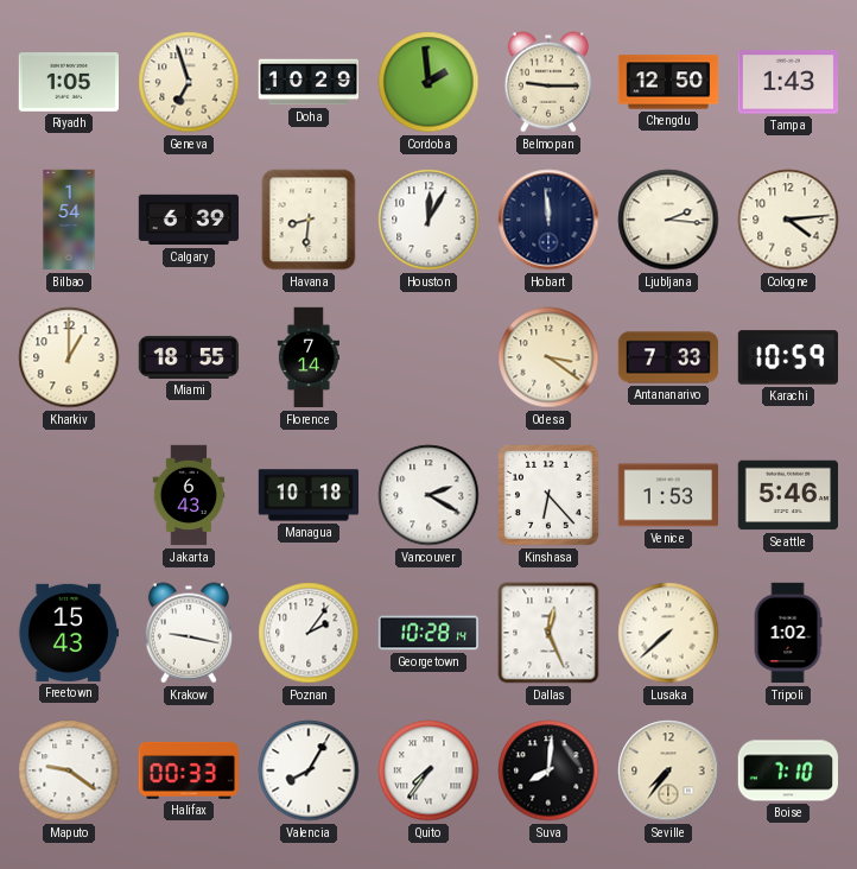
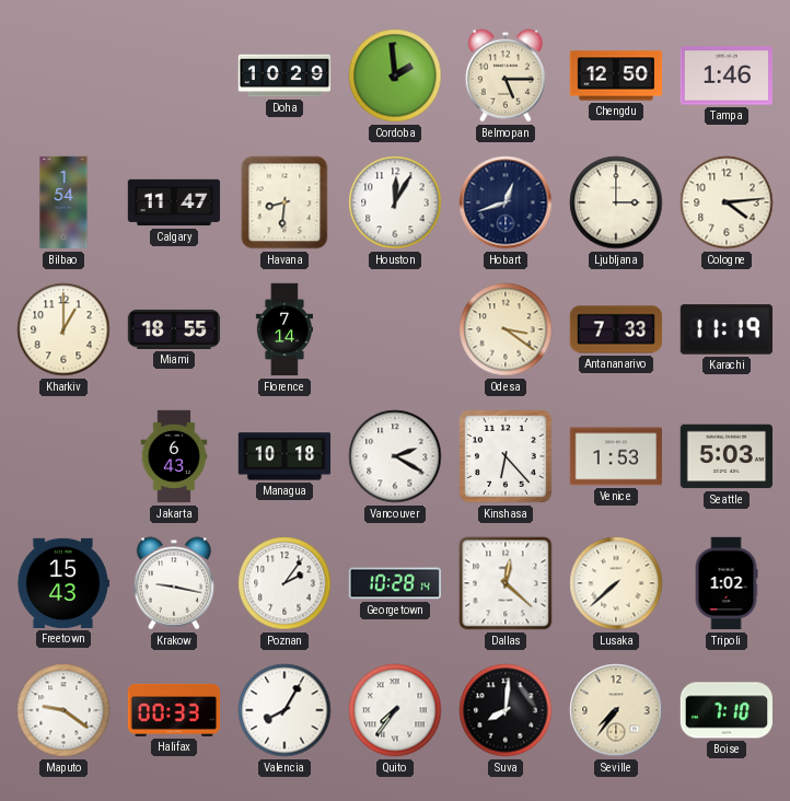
Riyadh: 1:05 -> none (68, 83)
Geneva: 6:57 -> none (189, 82)
Belmopan: 9:15 -> 5:15 (504, 76)
Tampa: 1:43 -> 1:46 (725, 76)
Calgary: 6:39 -> 11:47 (174, 202)
Hobart: 11:59 -> 12:42 (506, 202)
Ljubljana: 2:16 -> 3:00 (616, 202)
Karachi: 10:59 -> 11:19 (725, 329)
Seattle: 5:46 -> 5:03 (725, 456)
Dallas: 12:26 -> 12:22 (506, 583)
